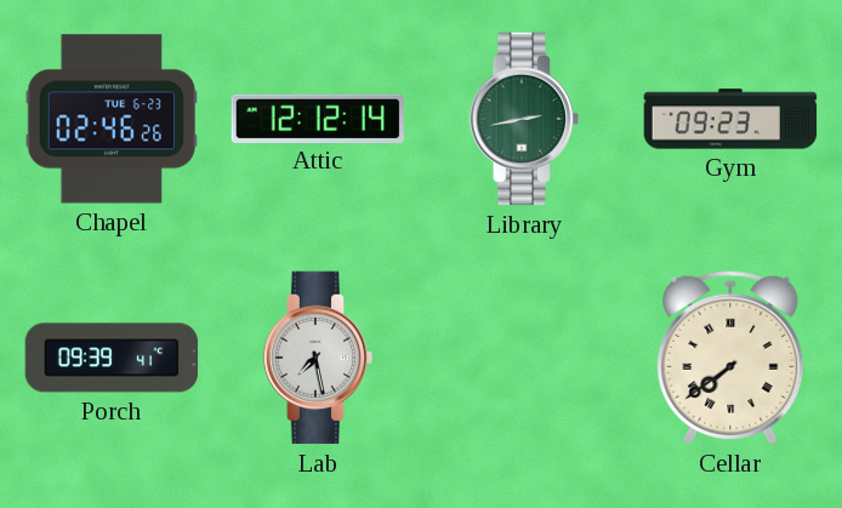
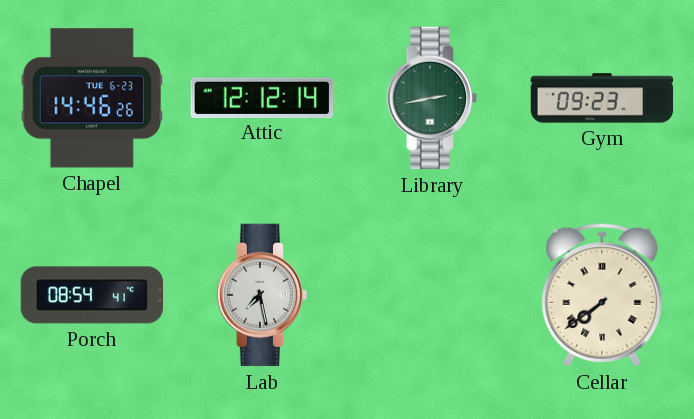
Chapel: 02:46 -> 14:46 (92, 98)
Porch: 09:39 -> 08:54 (92, 295)
